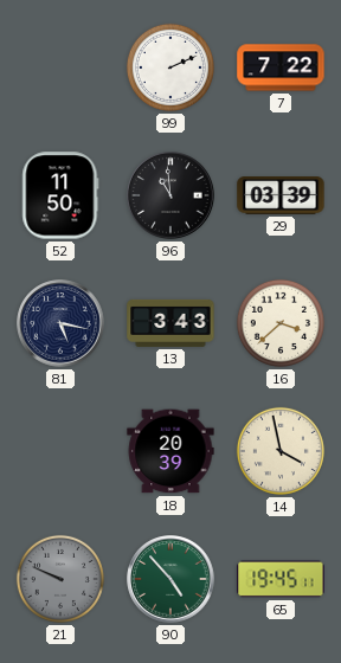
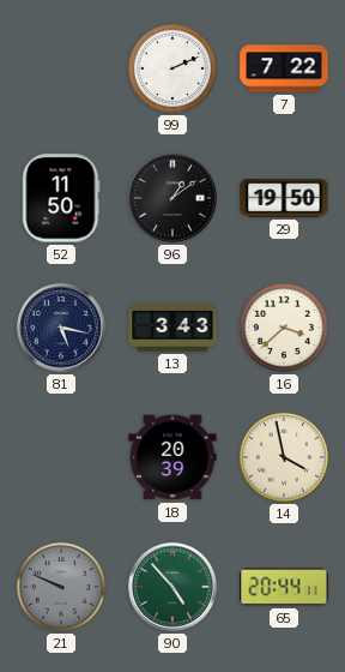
96: 10:59 -> 1:09 (172, 198)
29: 03:39 -> 19:50 (284, 199)
65: 19:45 -> 20:44 (284, 587)
